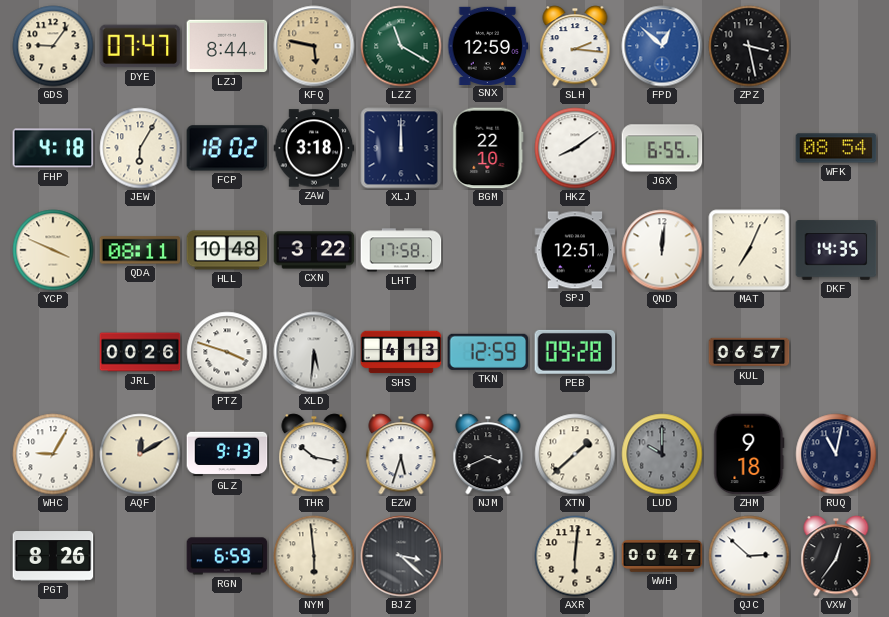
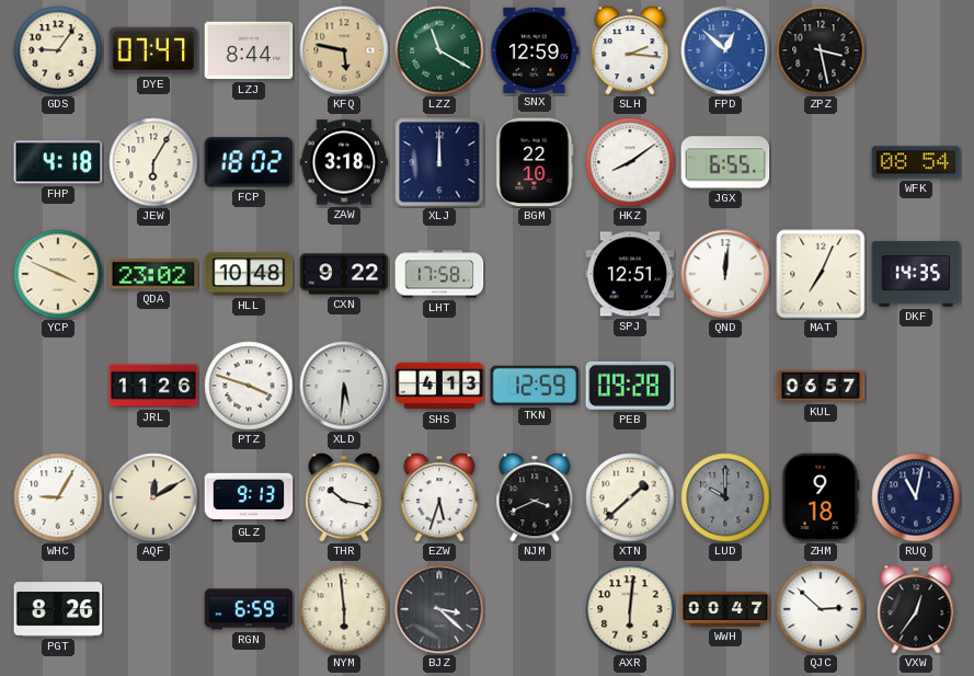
QDA: 08:11 -> 23:02 (153, 274)
CXN: 3:22 -> 9:22 (344, 274)
JRL: 00:26 -> 11:26 (153, 386)
